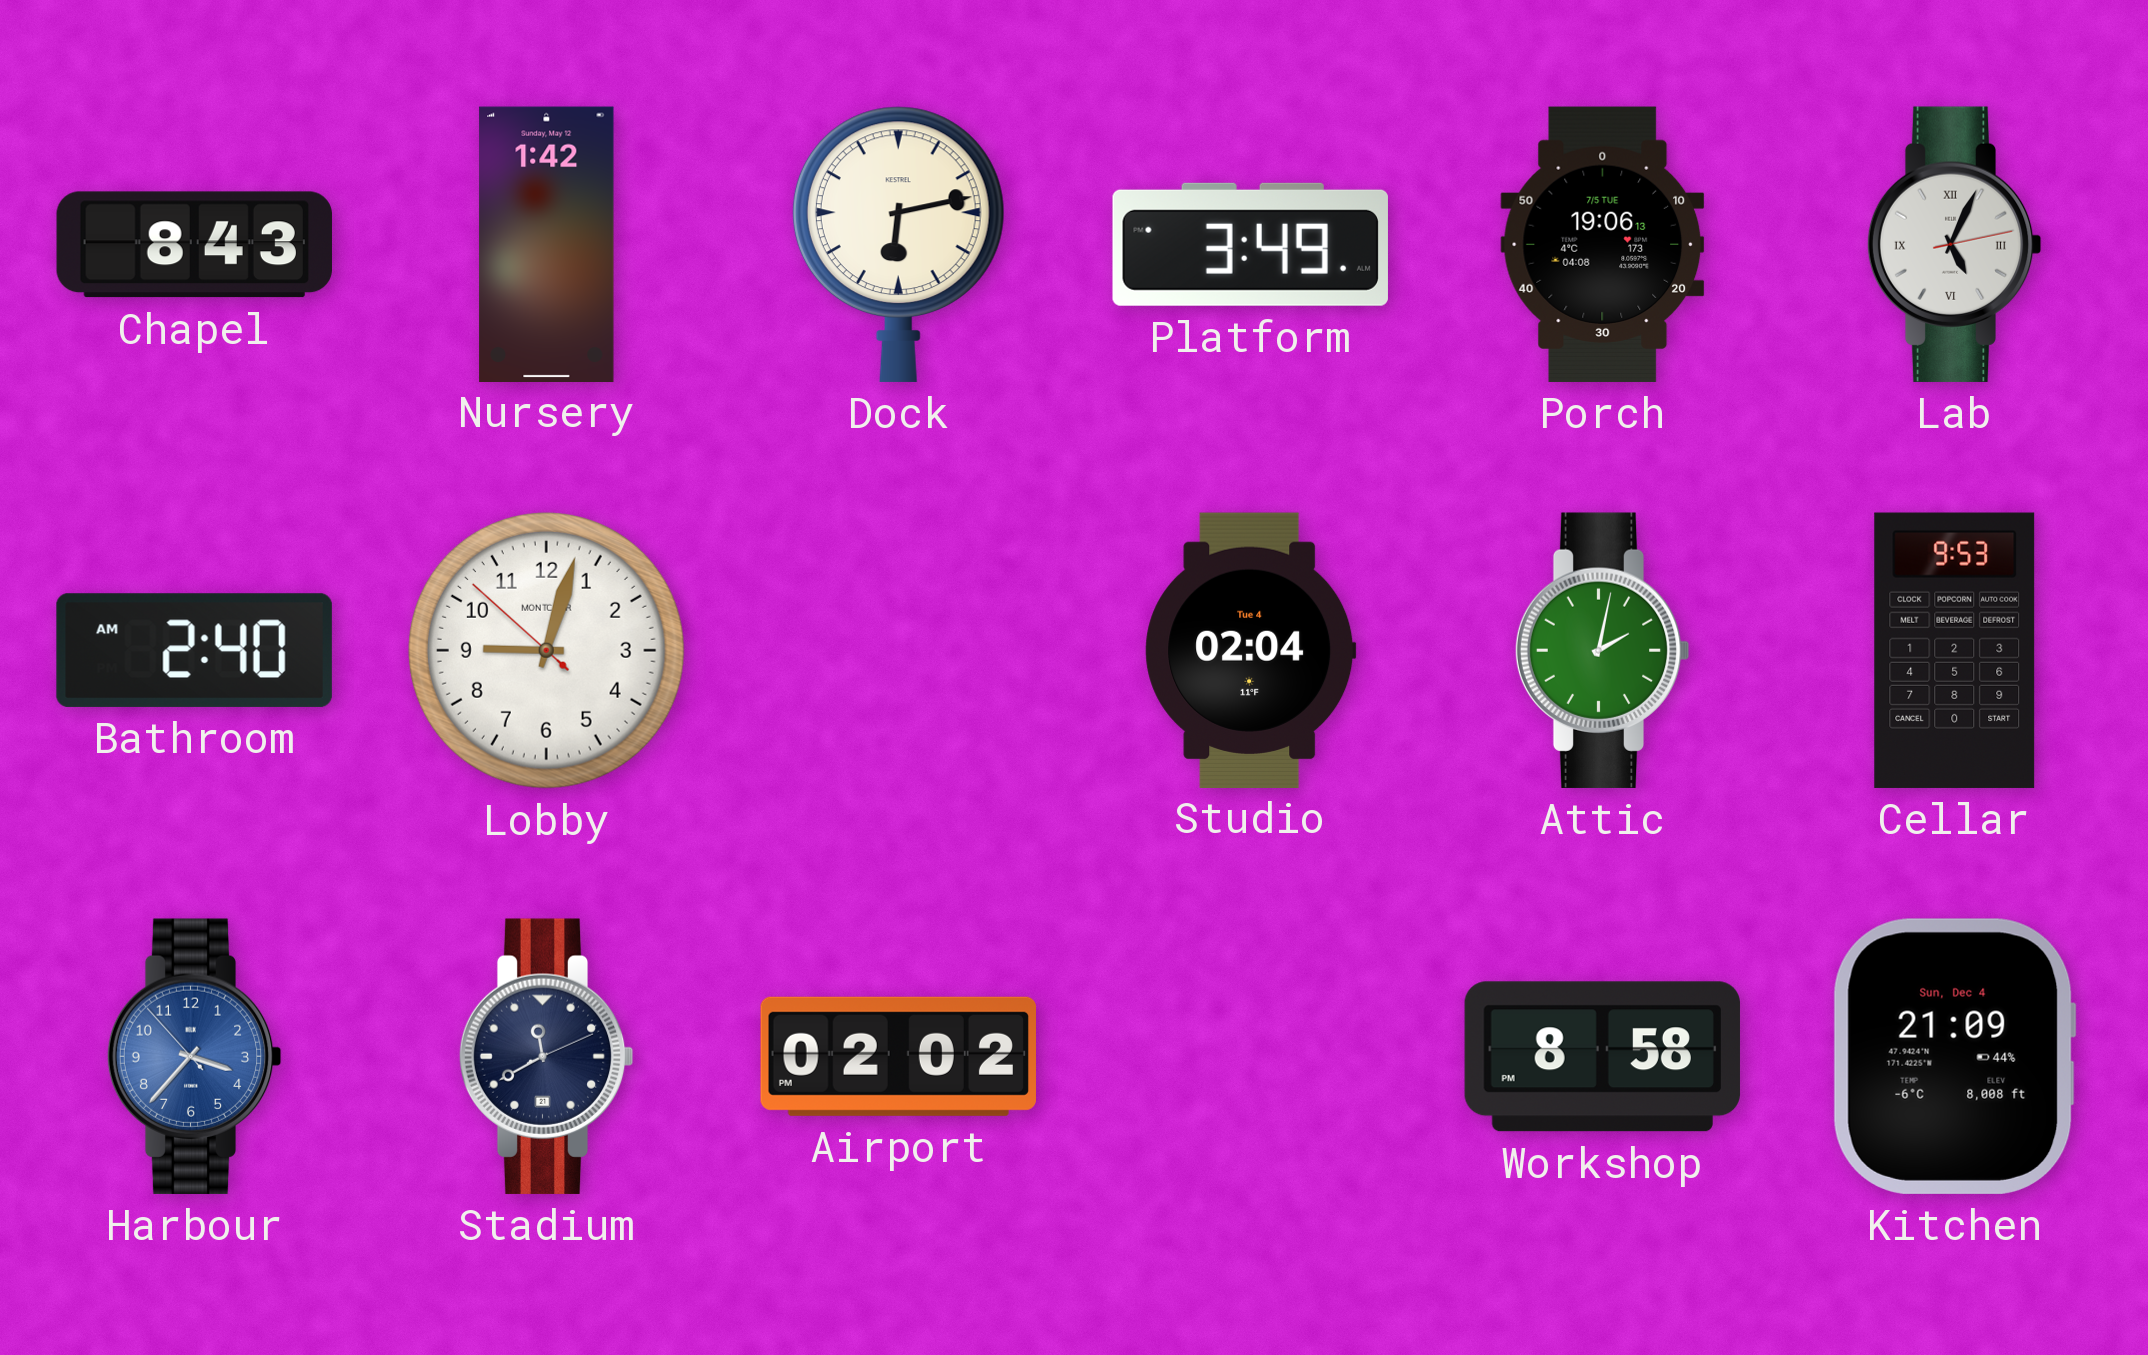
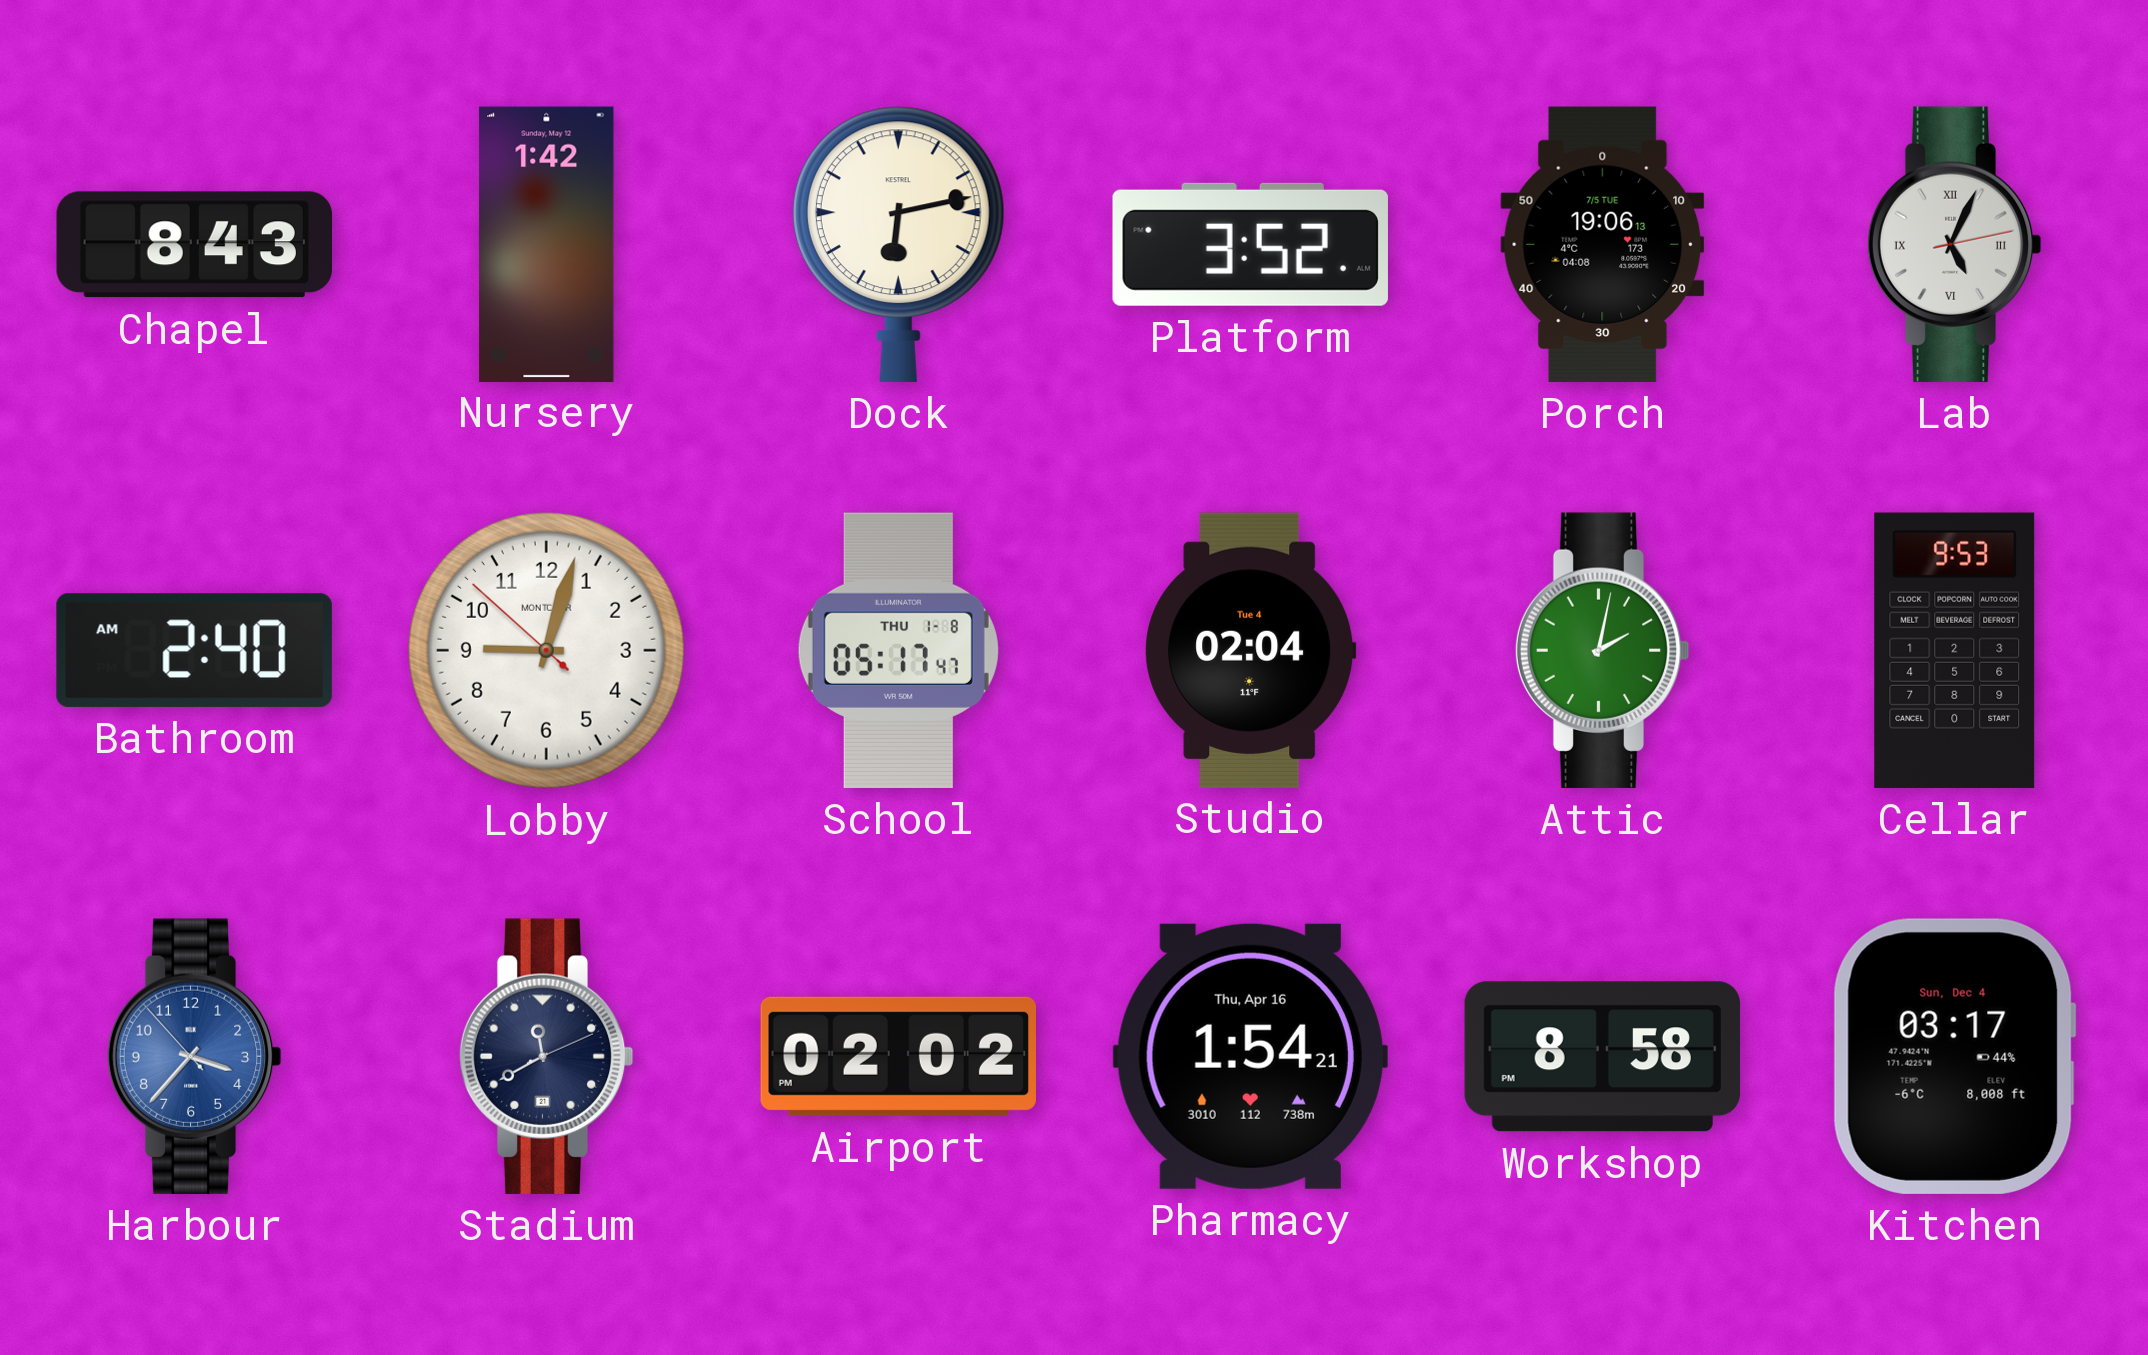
Platform: 3:49 -> 3:52 (1250, 244)
School: none -> 05:17 (898, 650)
Pharmacy: none -> 1:54 (1250, 1056)
Kitchen: 21:09 -> 03:17 (1954, 1056)
